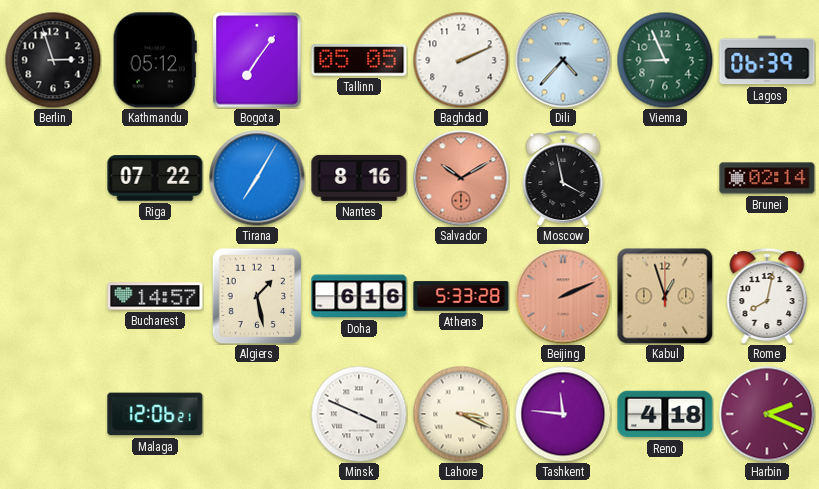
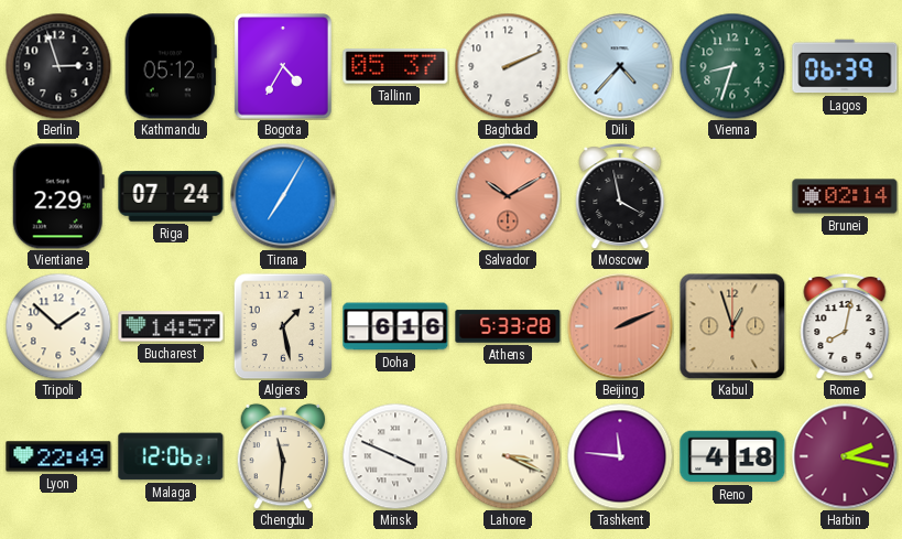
Bogota: 7:06 -> 4:35 (283, 66)
Tallinn: 05:05 -> 05:37 (395, 66)
Vienna: 8:56 -> 8:33 (732, 66)
Vientiane: none -> 2:29 (58, 196)
Riga: 07:22 -> 07:24 (171, 196)
Nantes: 8:16 -> none (359, 178)
Tripoli: none -> 1:52 (58, 326)
Lyon: none -> 22:49 (58, 456)
Chengdu: none -> 11:31 (283, 456)
Harbin: 2:19 -> 2:17 (845, 456)
